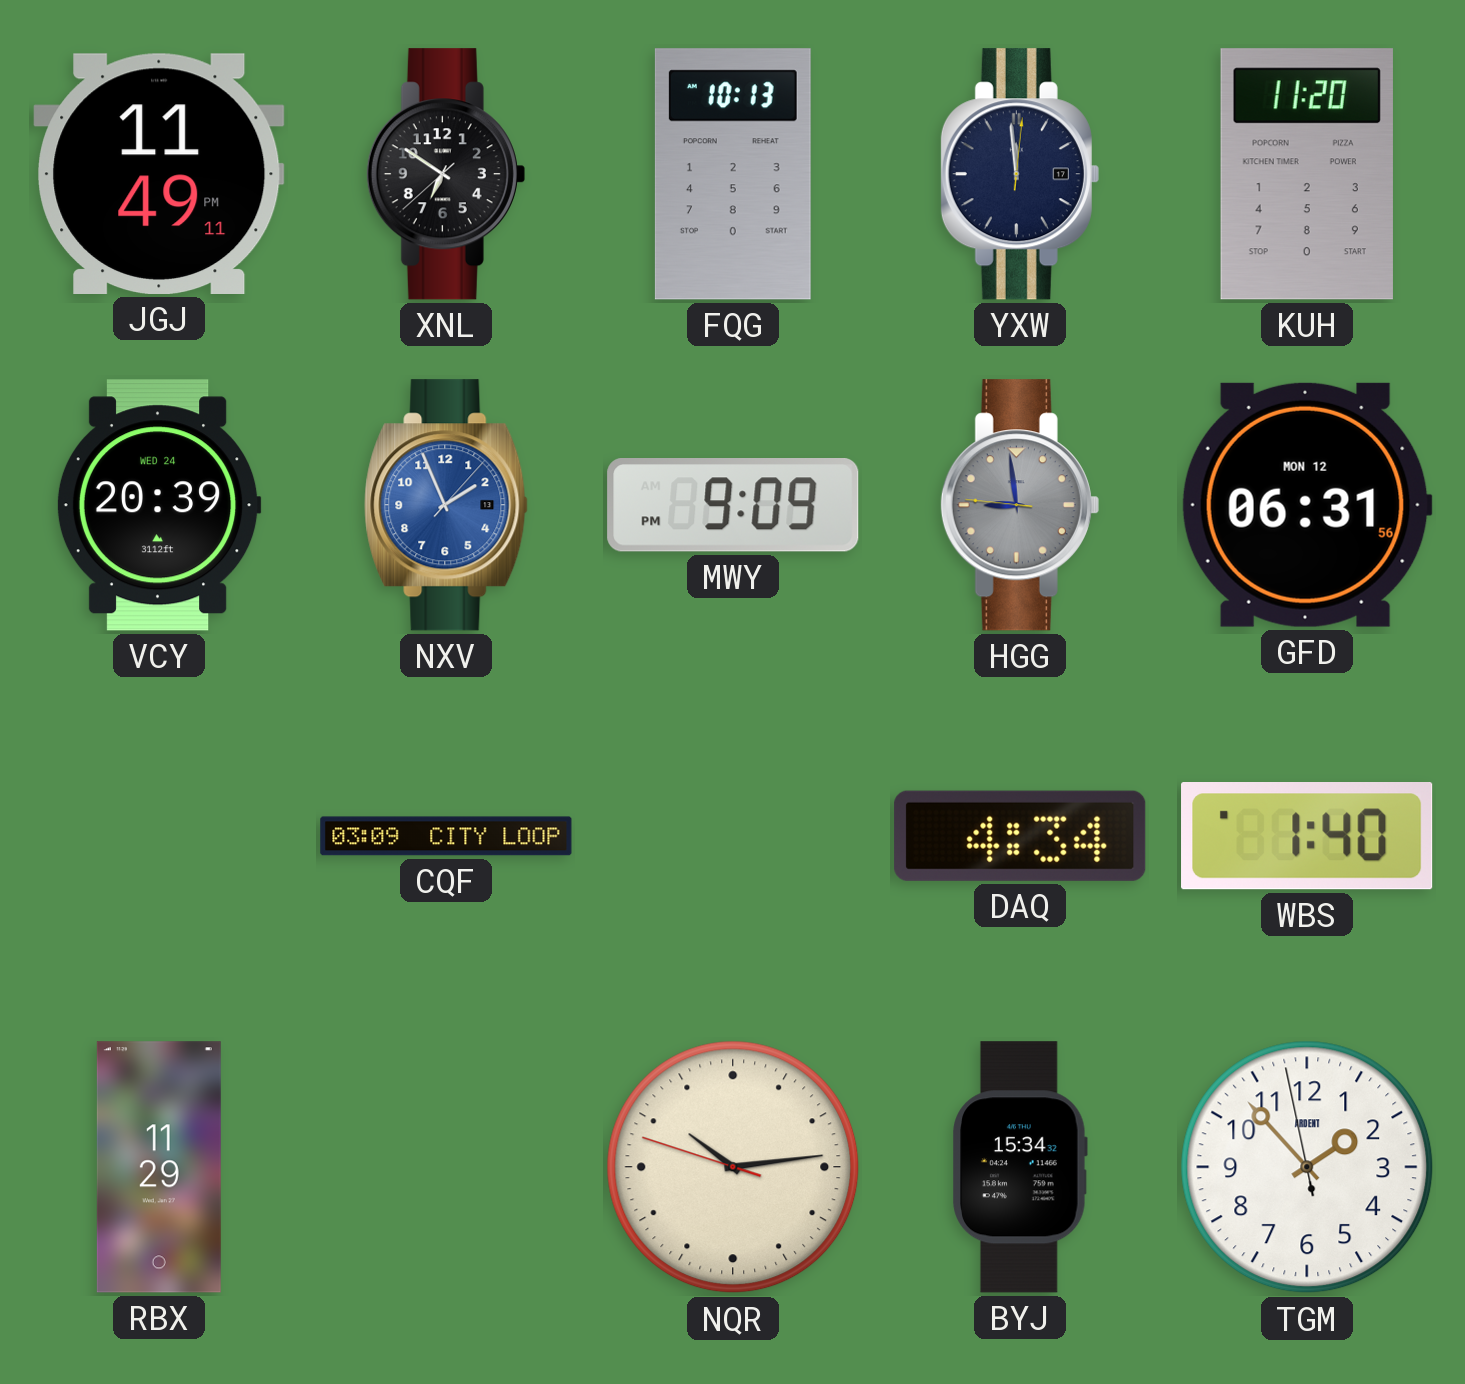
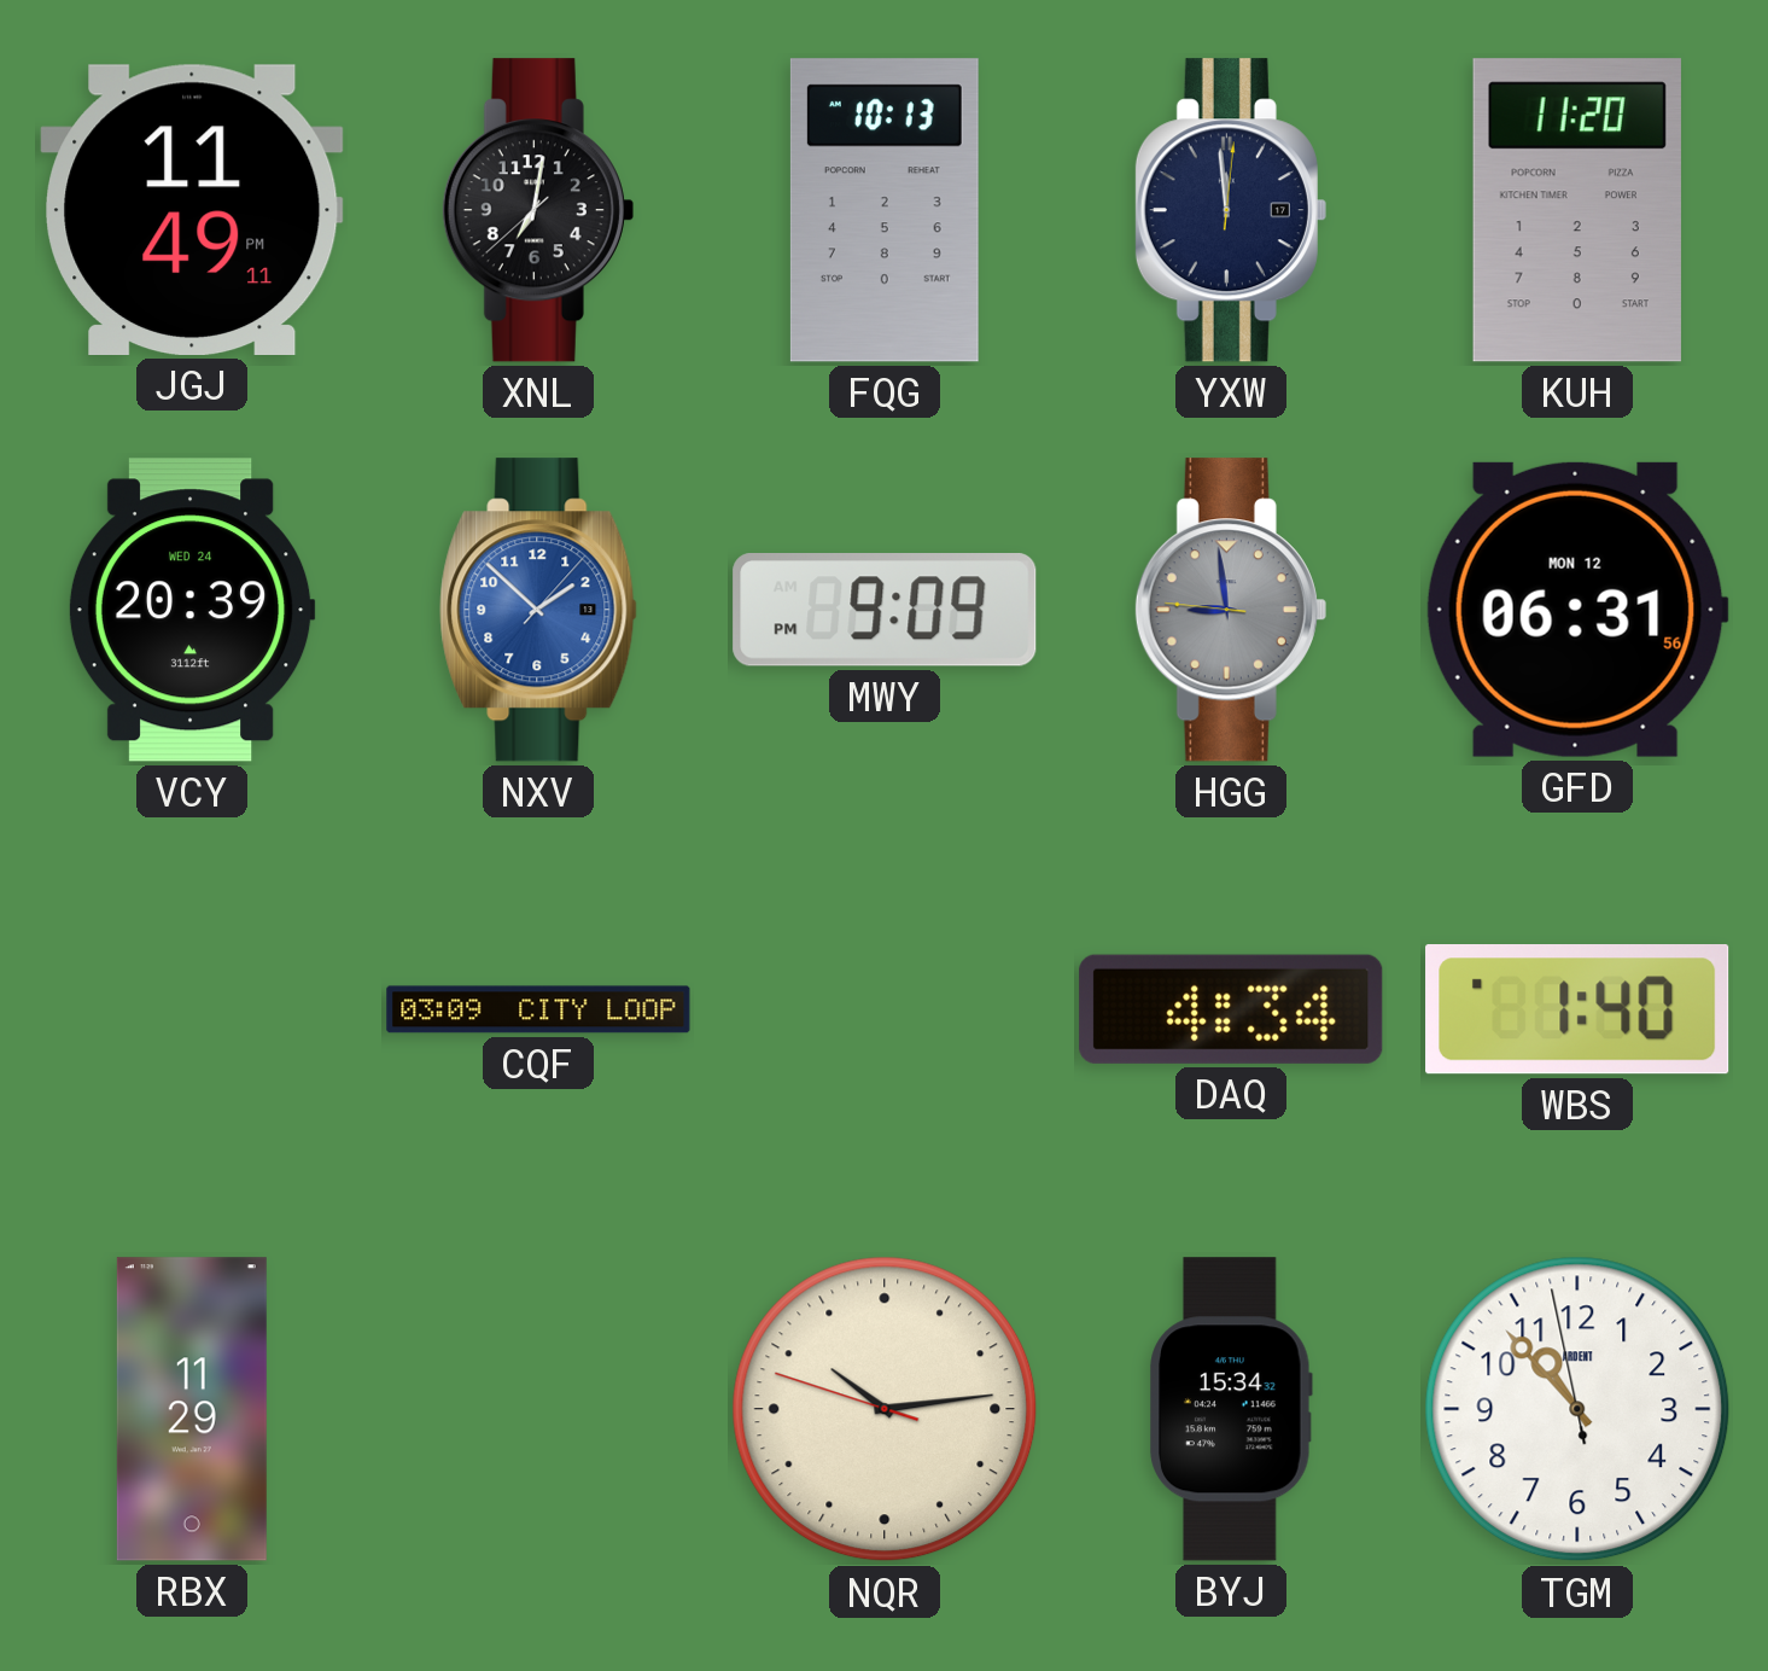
XNL: 6:50 -> 7:01 (538, 210)
NXV: 1:56 -> 1:52 (538, 610)
TGM: 1:52 -> 10:52 (1577, 1409)
